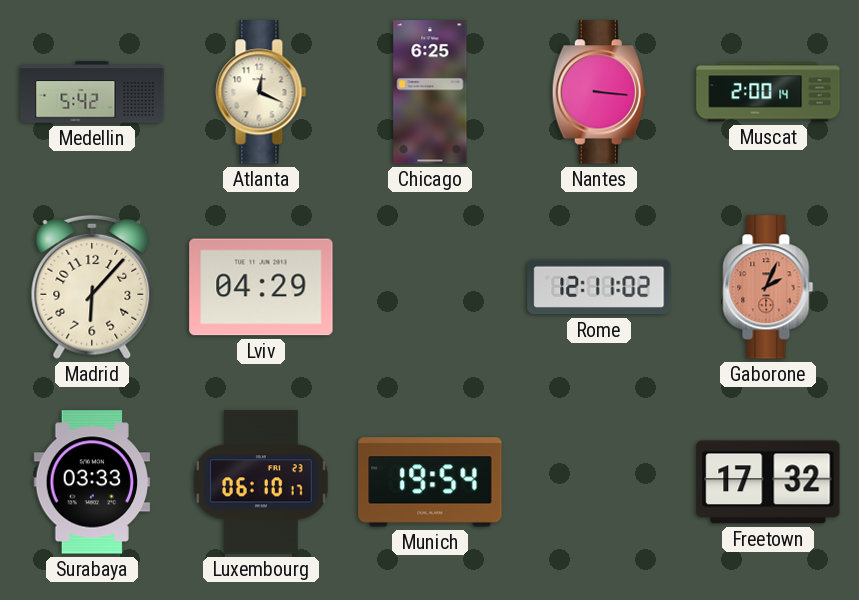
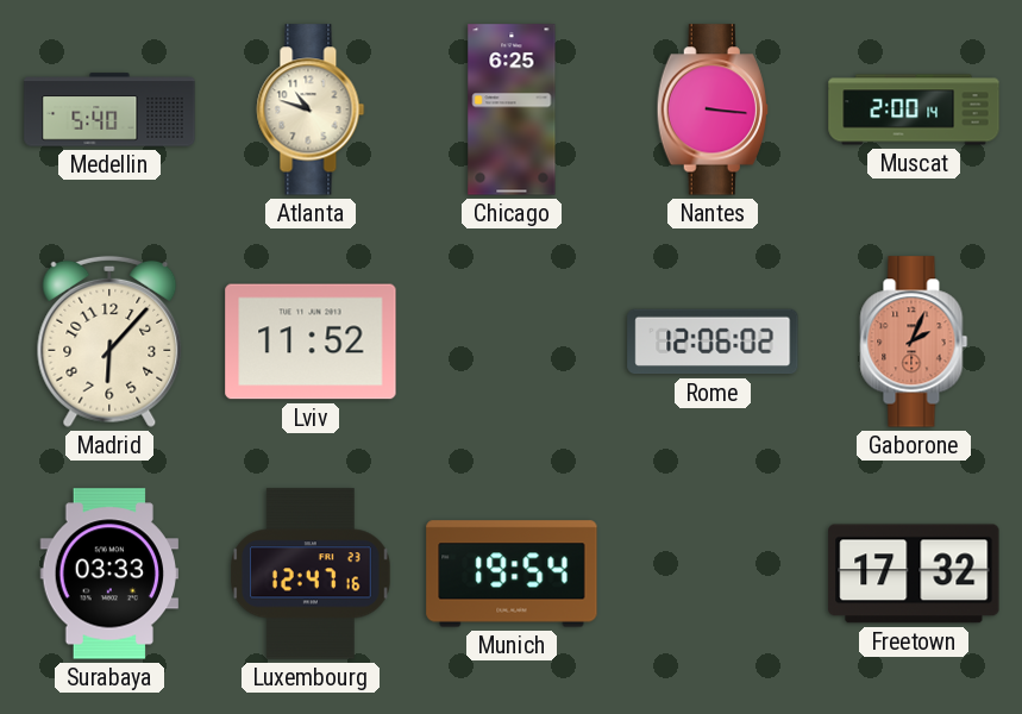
Medellin: 5:42 -> 5:40 (109, 109)
Atlanta: 12:19 -> 10:48 (311, 109)
Lviv: 04:29 -> 11:52 (311, 342)
Rome: 12:11 -> 12:06 (713, 342)
Luxembourg: 06:10 -> 12:47 (311, 574)
